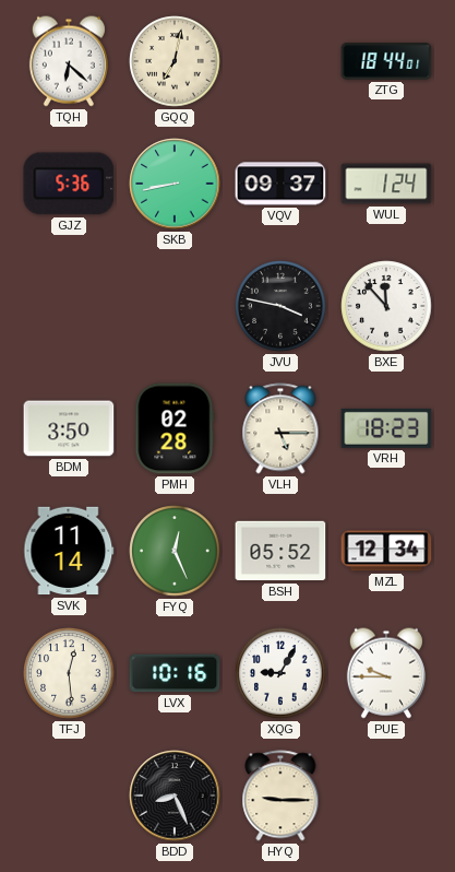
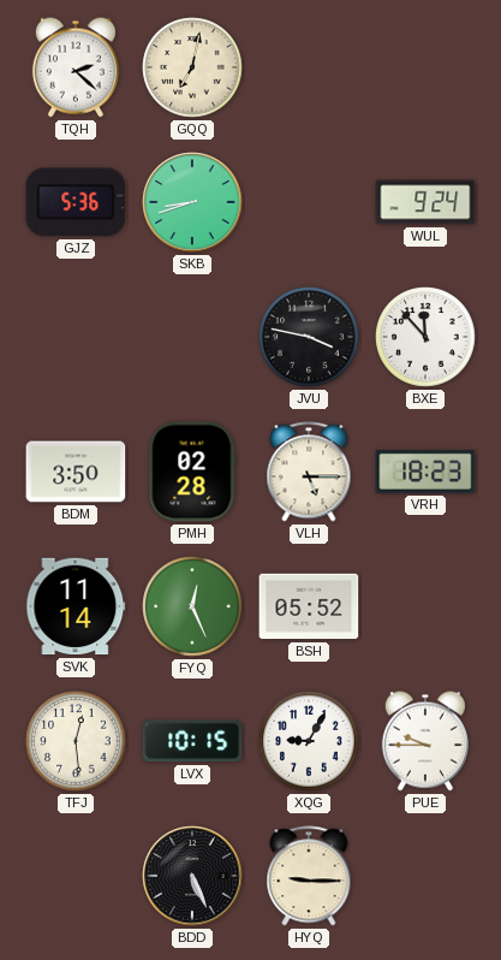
TQH: 6:22 -> 2:22 (76, 67)
ZTG: 18:44 -> none (386, 61)
SKB: 8:43 -> 8:42 (192, 202)
VQV: 09:37 -> none (280, 184)
WUL: 1:24 -> 9:24 (425, 202)
MZL: 12:34 -> none (386, 551)
LVX: 10:16 -> 10:15 (192, 741)
BDD: 8:26 -> 5:26 (192, 876)
